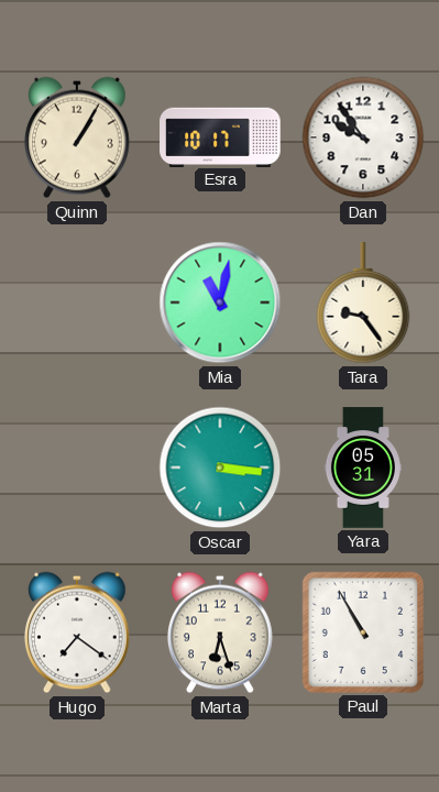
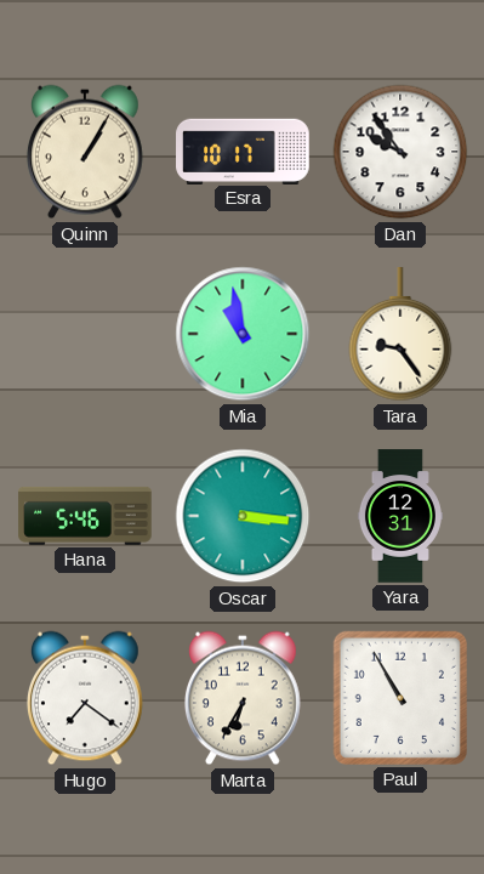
Mia: 11:02 -> 10:58 (243, 334)
Hana: none -> 5:46 (85, 516)
Yara: 05:31 -> 12:31 (400, 516)
Marta: 6:27 -> 6:35 (243, 698)
